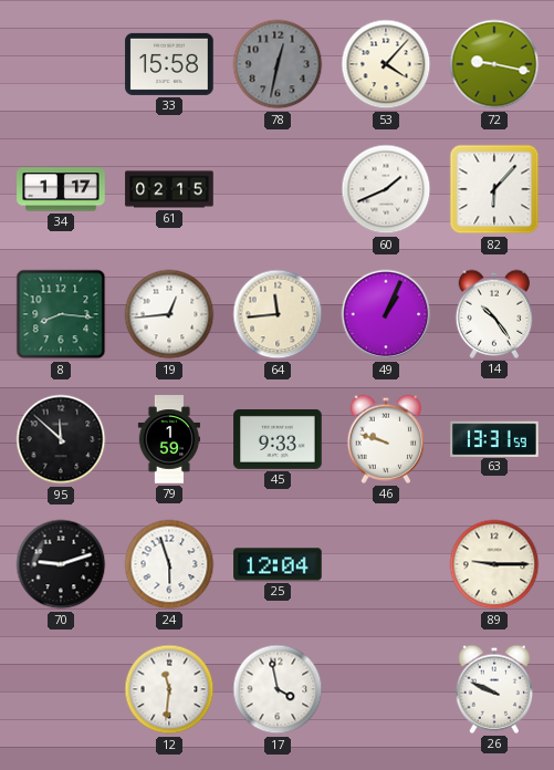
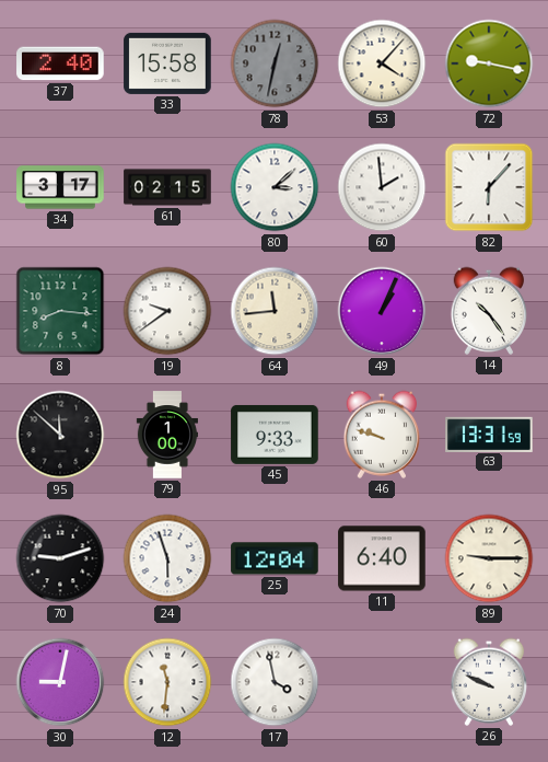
37: none -> 2:40 (60, 63)
34: 1:17 -> 3:17 (60, 187)
80: none -> 3:08 (275, 187)
60: 1:41 -> 1:59 (382, 187)
19: 12:44 -> 9:39 (167, 311)
79: 1:59 -> 1:00 (166, 435)
11: none -> 6:40 (382, 558)
30: none -> 9:02 (60, 682)
